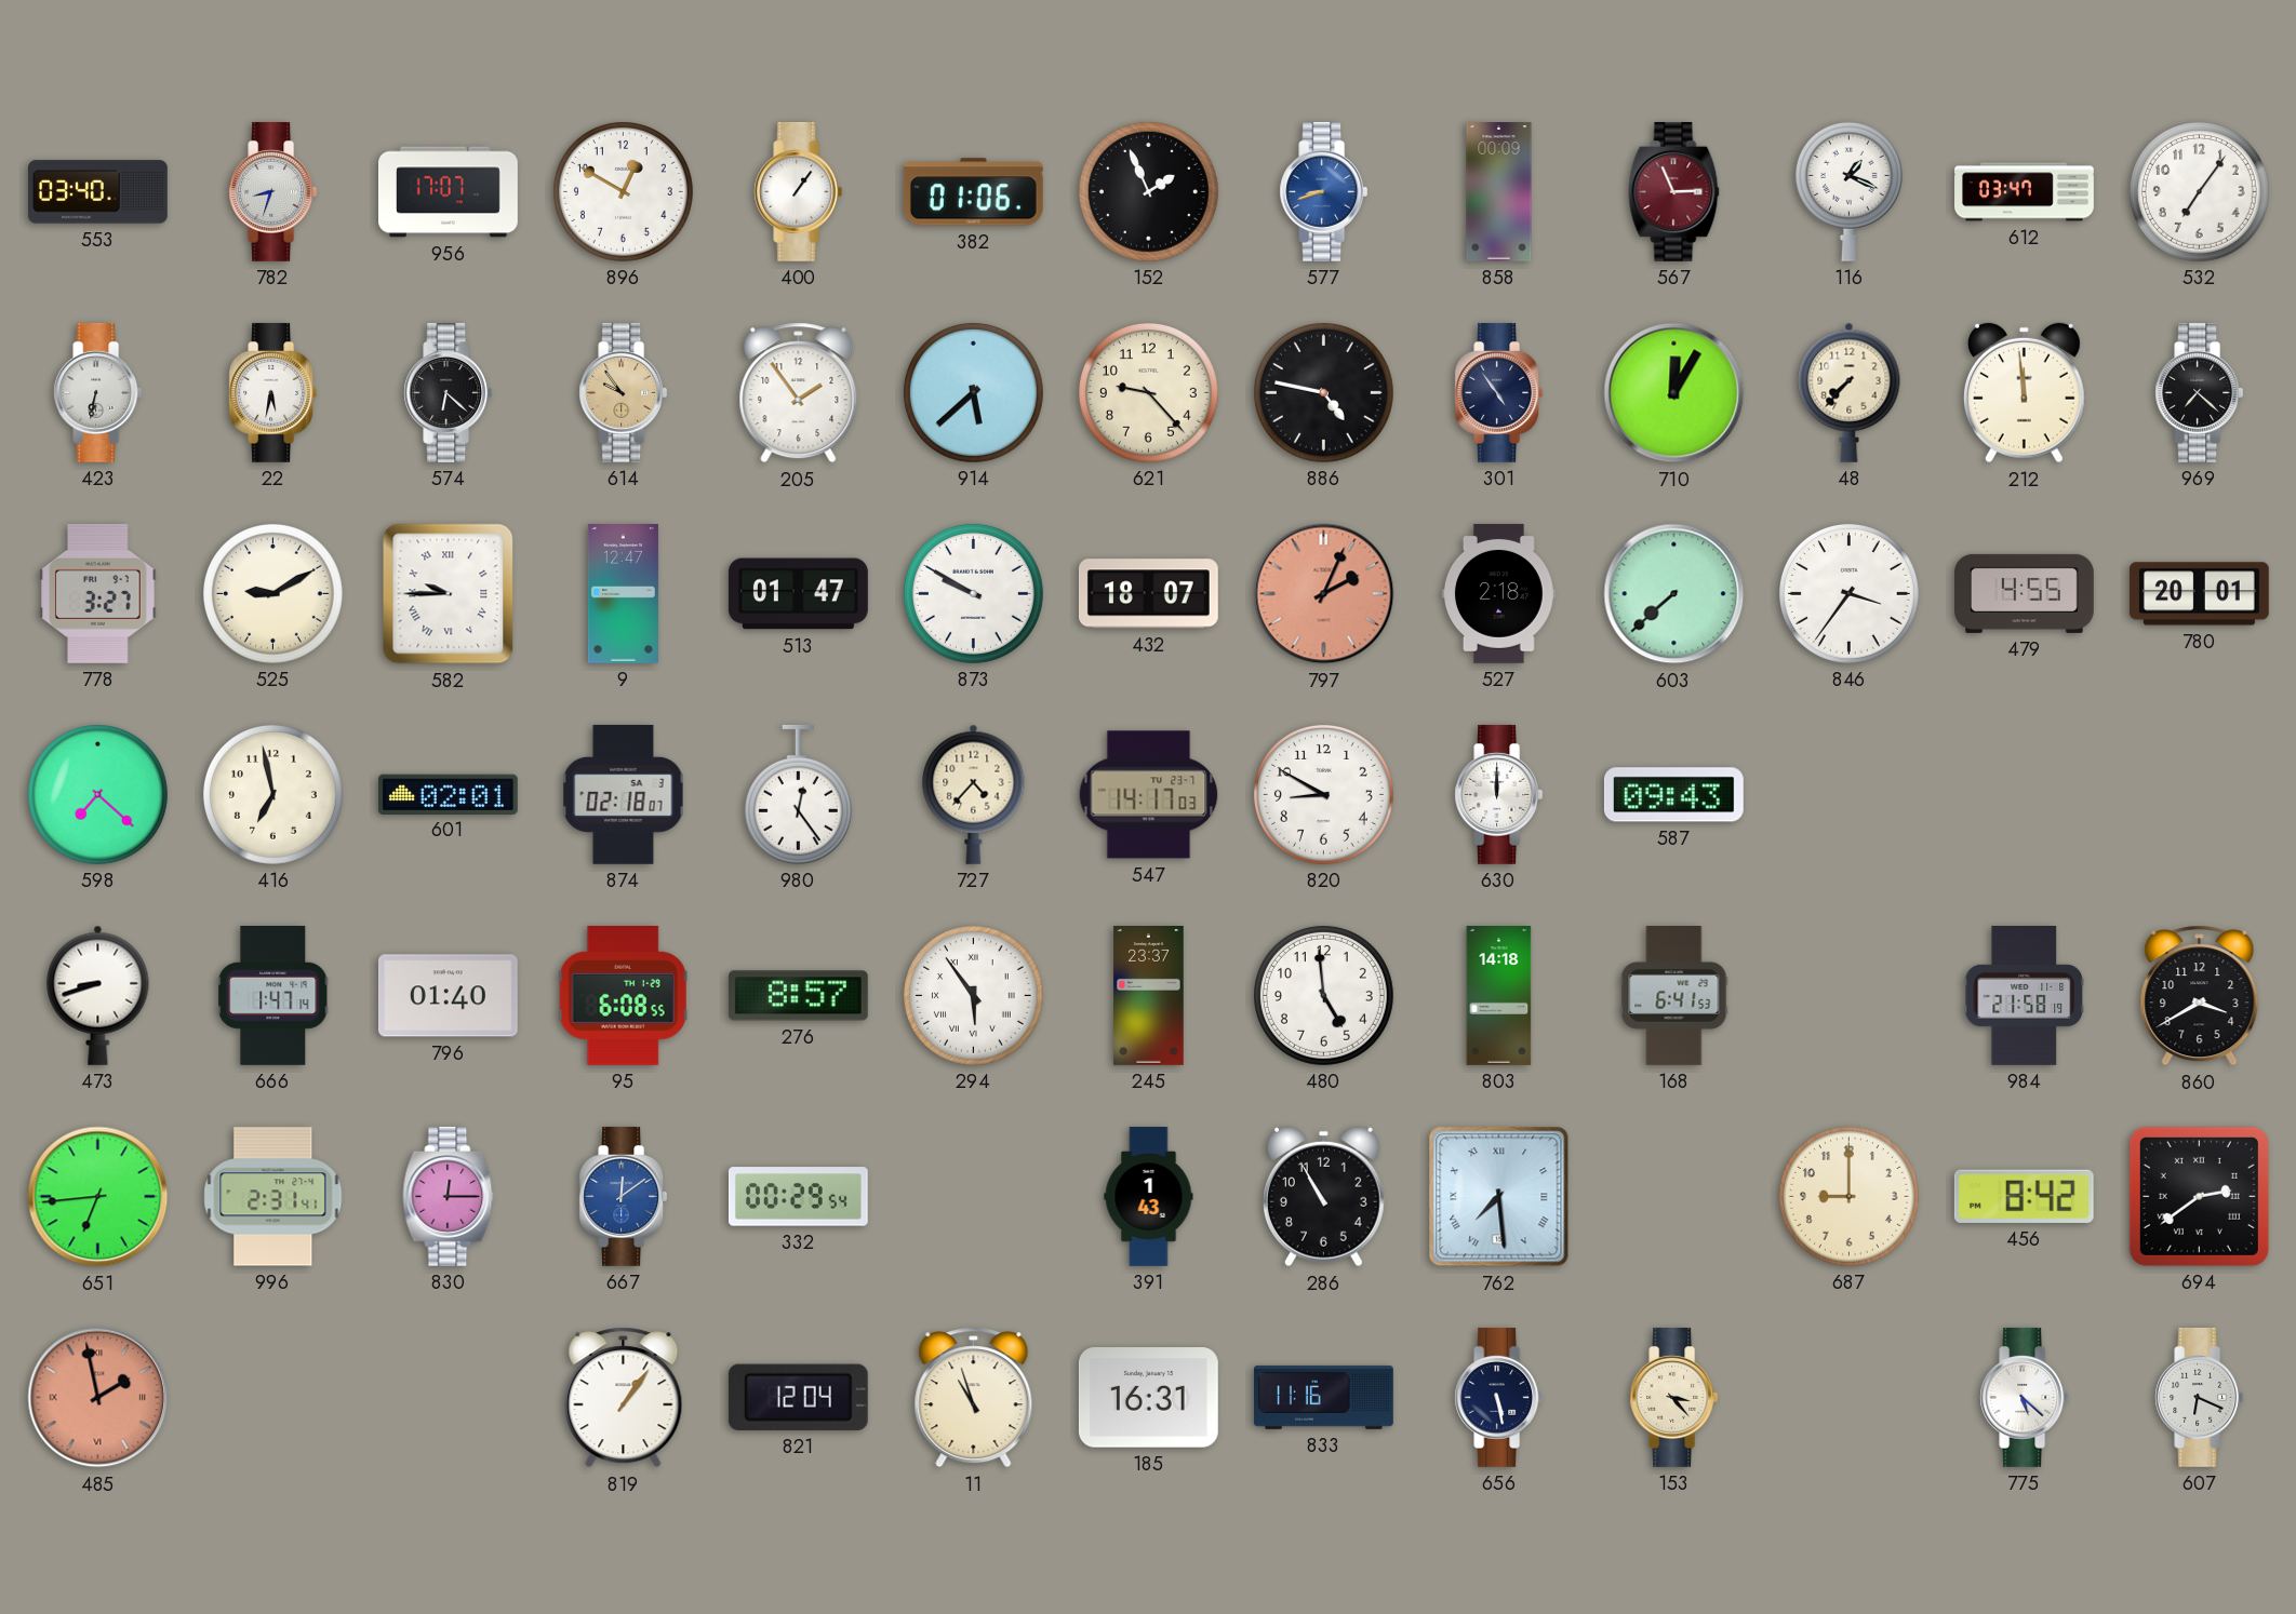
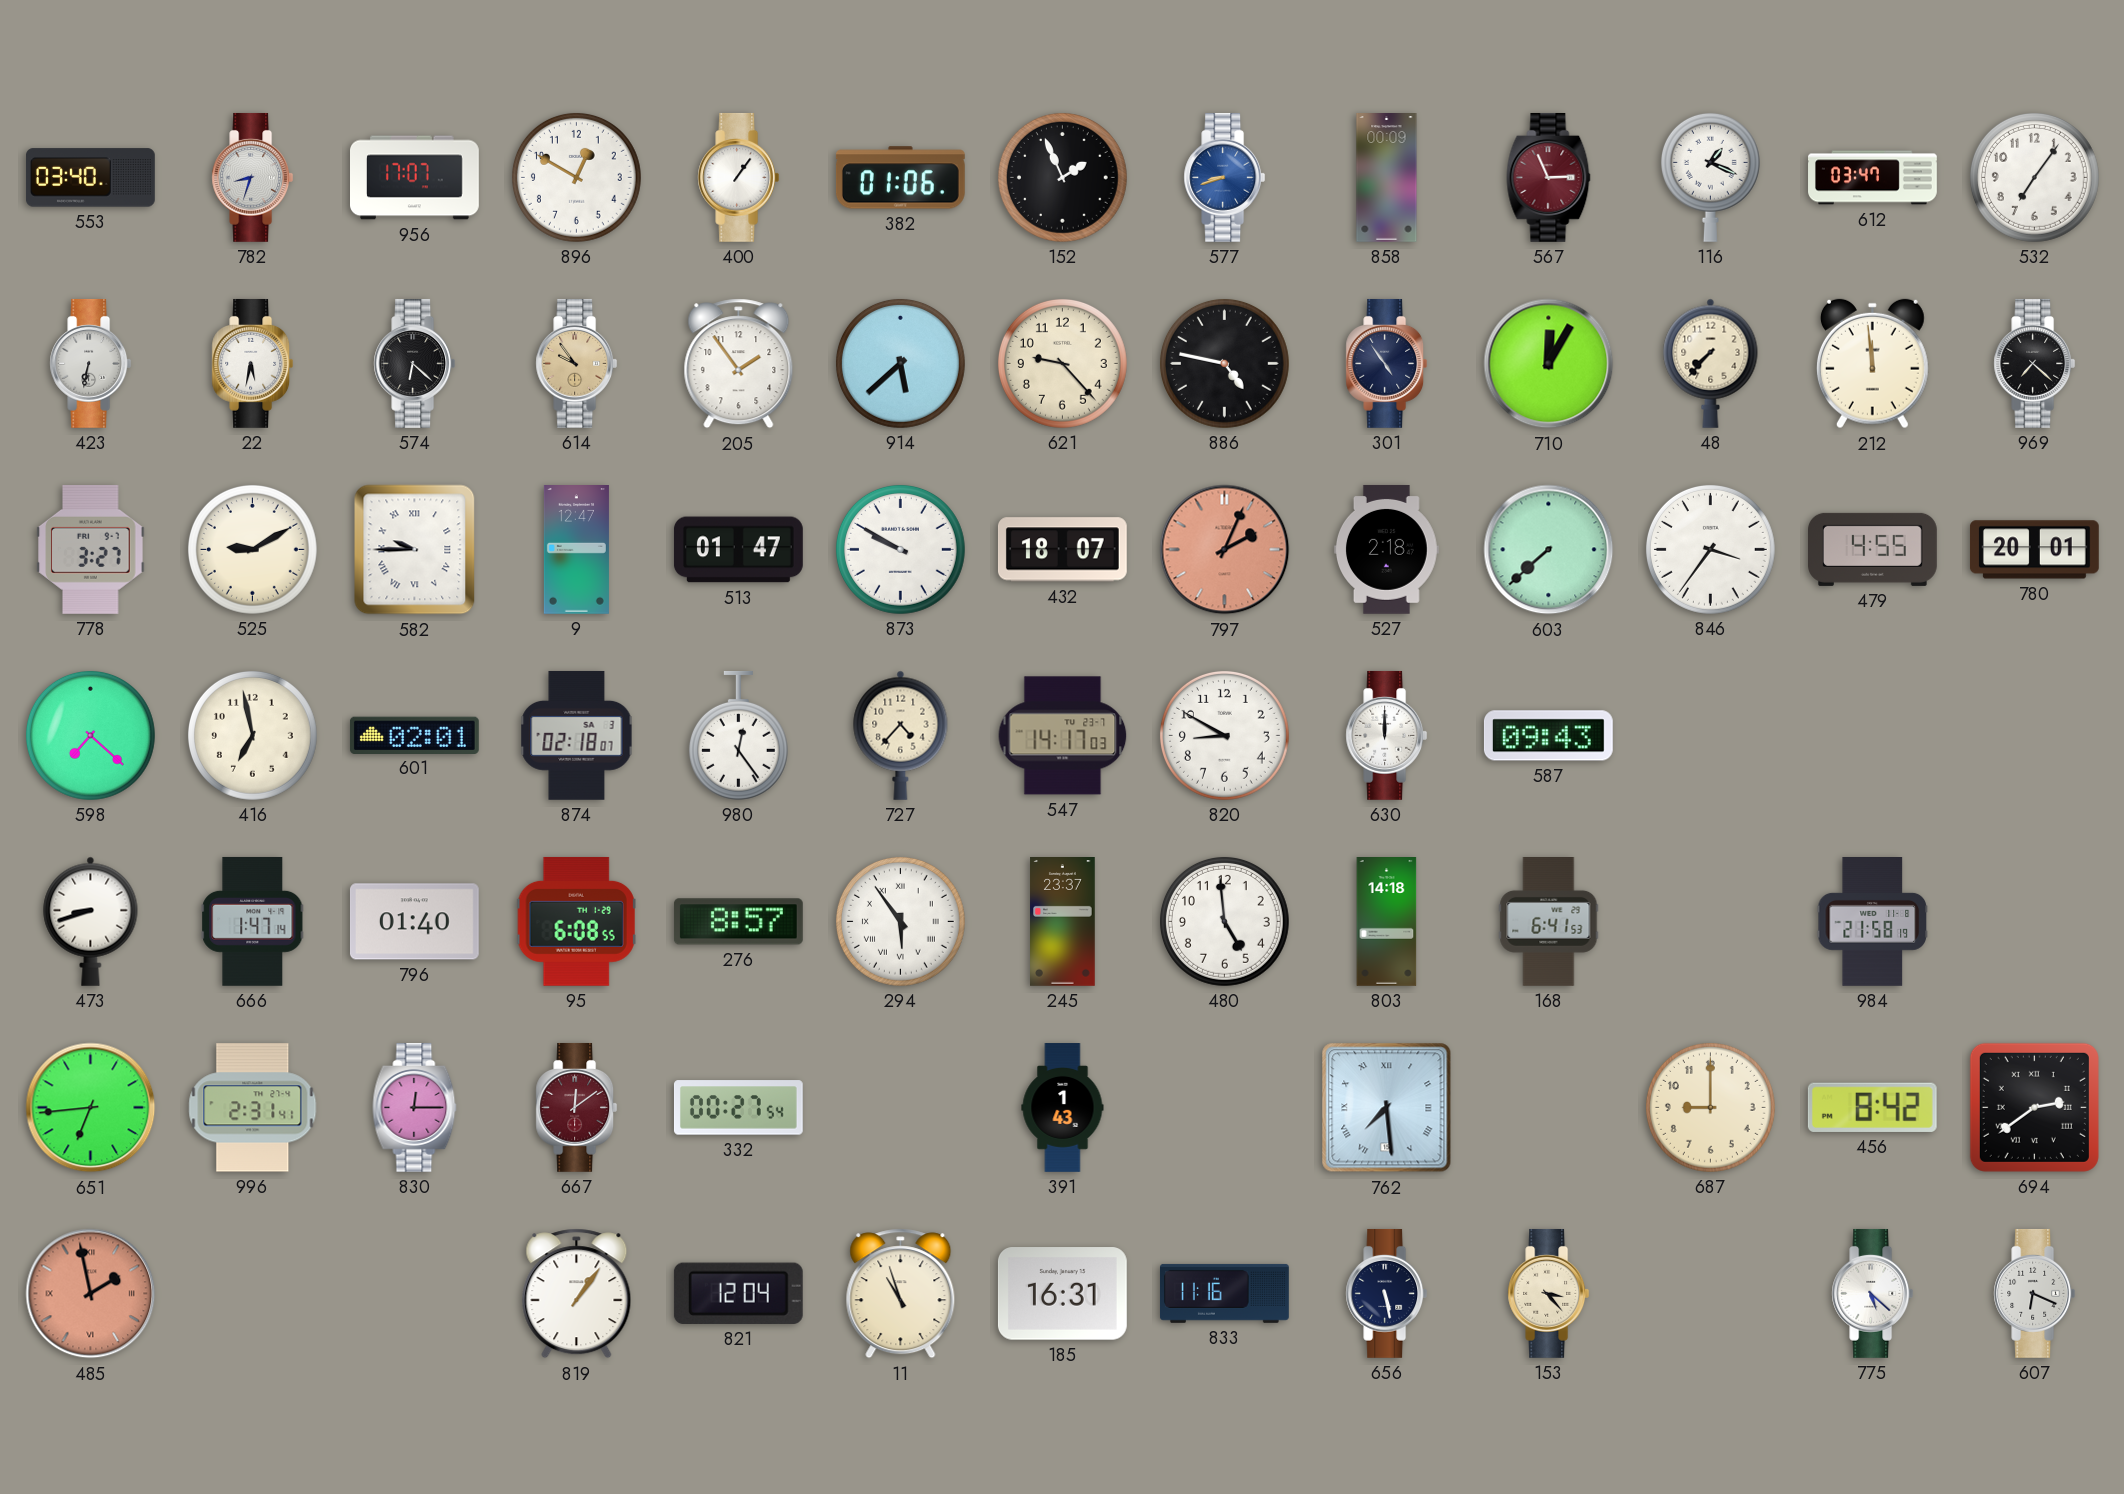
860: 3:40 -> none (2200, 996)
667 dial: blue -> burgundy (577, 1107)
332: 00:29 -> 00:27 (738, 1108)
286: 10:55 -> none (1323, 1197)
